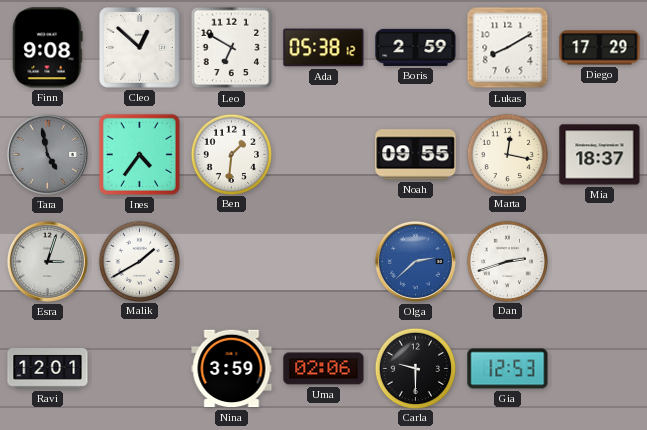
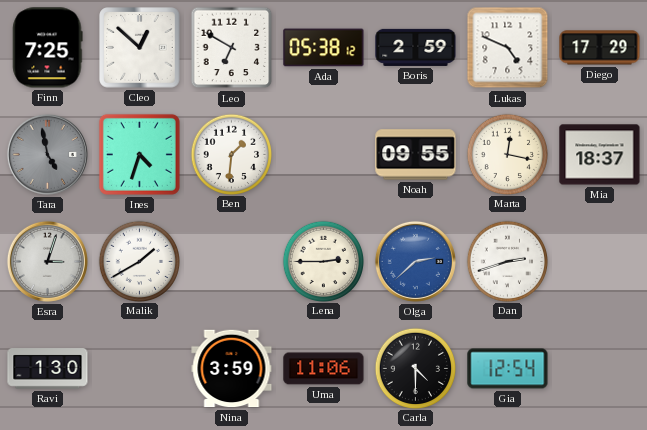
Finn: 9:08 -> 7:25 (48, 48)
Lukas: 8:10 -> 4:49 (508, 48)
Ines: 4:36 -> 4:33 (139, 154)
Lena: none -> 2:45 (323, 261)
Ravi: 12:01 -> 1:30 (48, 369)
Uma: 02:06 -> 11:06 (324, 369)
Carla: 9:30 -> 4:30 (415, 368)
Gia: 12:53 -> 12:54 (508, 369)
